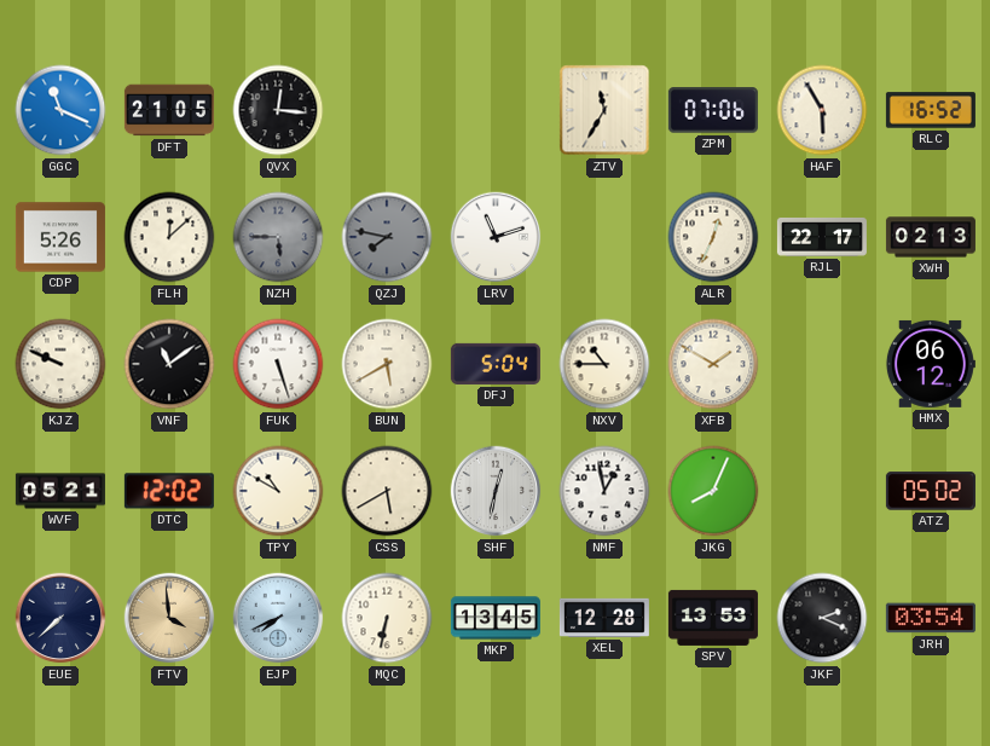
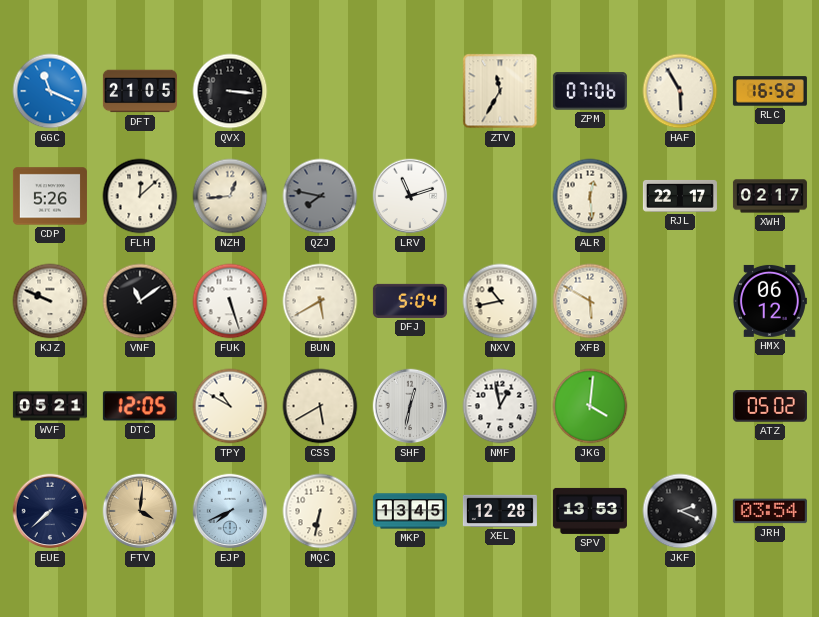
QVX: 12:16 -> 3:16 (230, 91)
NZH: 5:45 -> 12:44 (230, 196)
NZH dial: grey -> cream (230, 196)
ALR: 12:34 -> 12:29 (590, 196)
XWH: 02:13 -> 02:17 (770, 196)
NXV: 10:45 -> 10:43 (500, 301)
XFB: 1:50 -> 5:50 (590, 301)
DTC: 12:02 -> 12:05 (140, 406)
JKG: 8:04 -> 4:01 (590, 406)
FTV: 3:59 -> 4:01 (140, 511)
